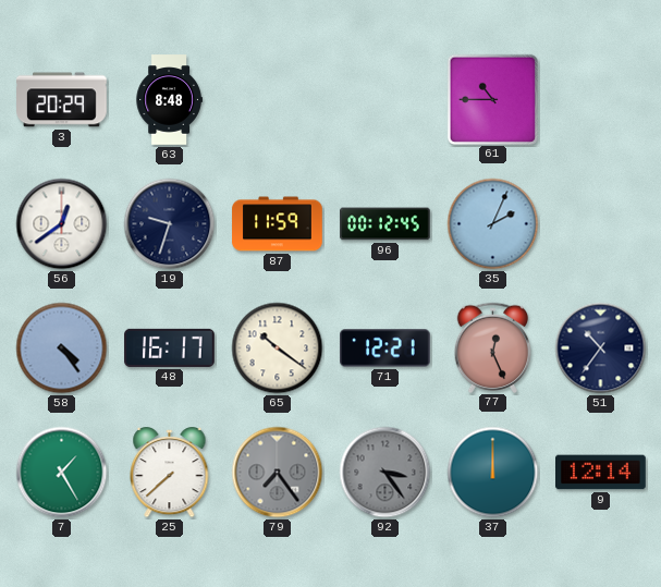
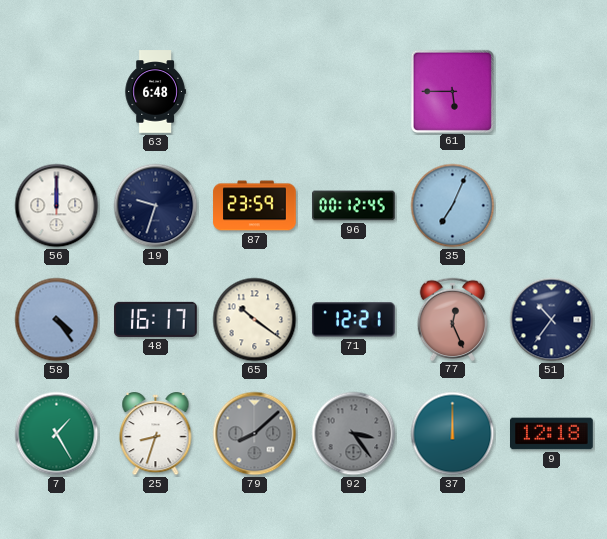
3: 20:29 -> none (62, 100)
63: 8:48 -> 6:48 (155, 92)
61: 10:45 -> 5:45 (452, 91)
56: 12:39 -> 12:00 (57, 206)
87: 11:59 -> 23:59 (255, 206)
35: 2:04 -> 7:04 (453, 206)
25: 7:38 -> 8:33 (156, 434)
79: 7:24 -> 8:08 (255, 434)
9: 12:14 -> 12:18 (552, 434)
